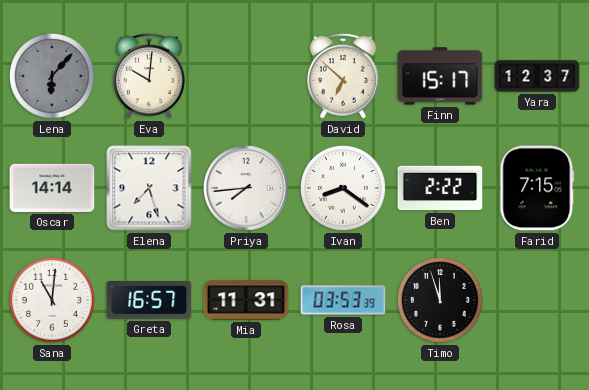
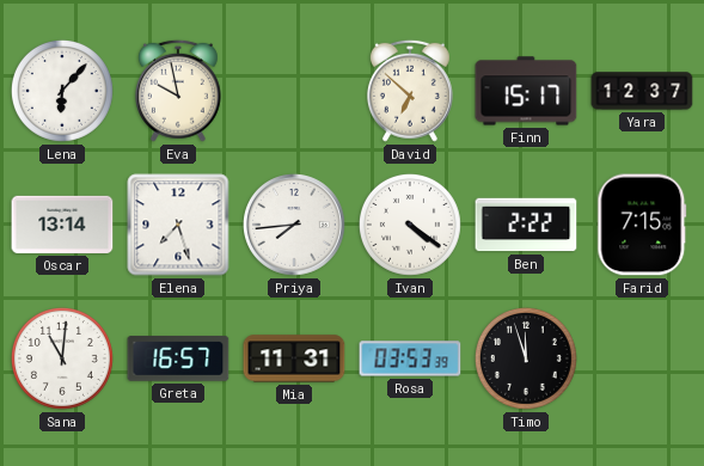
Lena dial: grey -> white (62, 91)
Eva: 10:01 -> 9:58 (178, 91)
Oscar: 14:14 -> 13:14 (62, 225)
Ivan: 8:21 -> 4:21 (410, 225)
